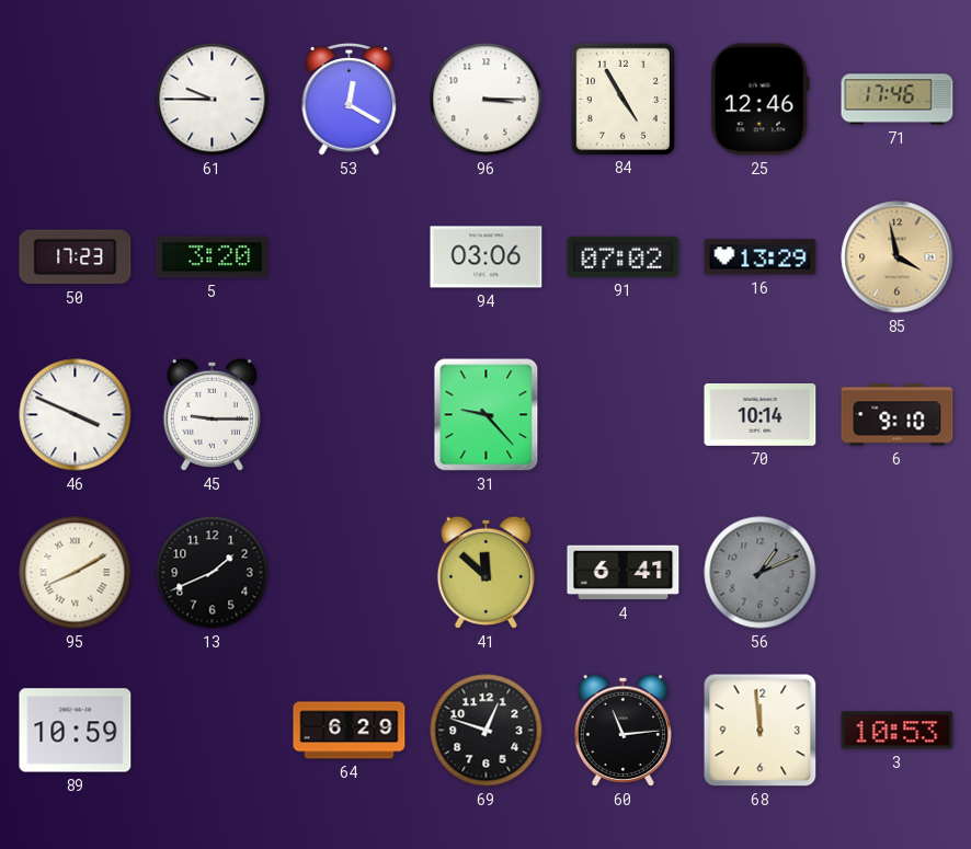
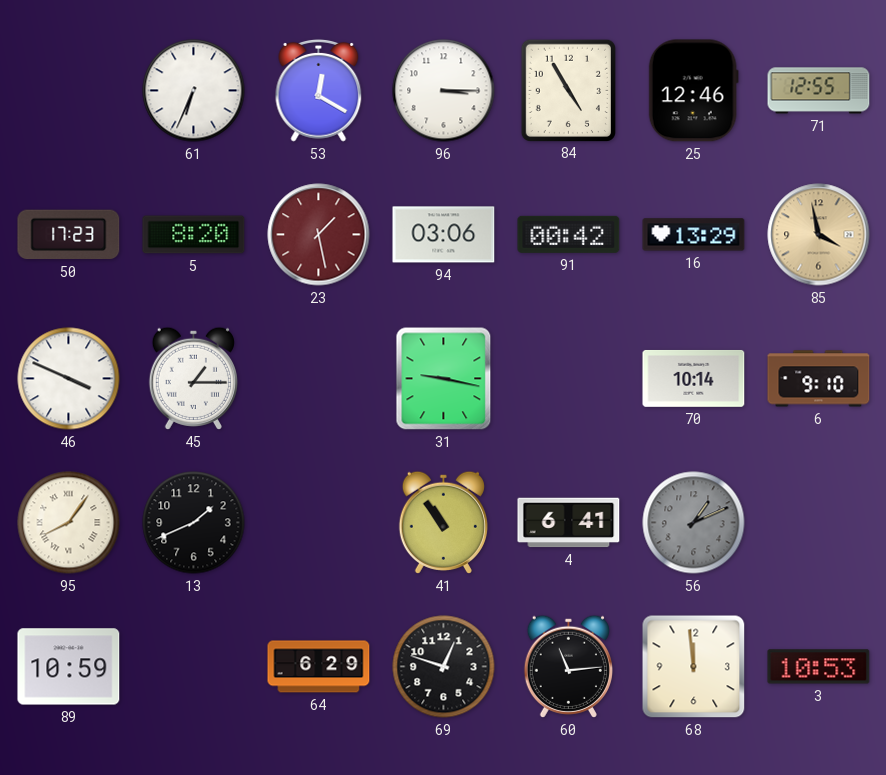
61: 9:45 -> 6:34 (194, 91)
71: 17:46 -> 12:55 (819, 91)
5: 3:20 -> 8:20 (194, 235)
23: none -> 1:28 (319, 235)
91: 07:02 -> 00:42 (569, 234)
45: 9:15 -> 1:15 (193, 378)
31: 9:23 -> 9:17 (444, 379)
95: 8:10 -> 8:06 (69, 523)
41: 11:52 -> 10:54 (443, 522)
